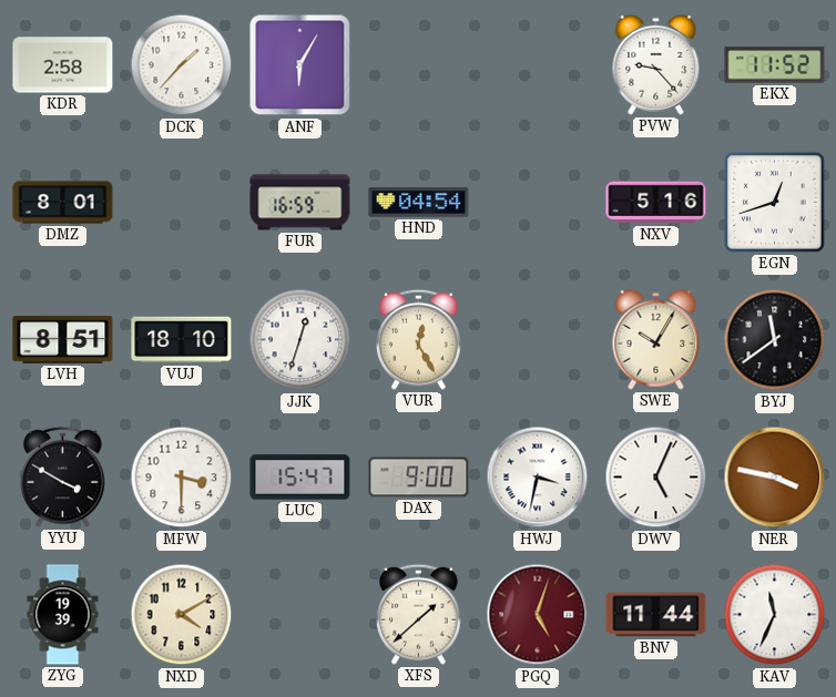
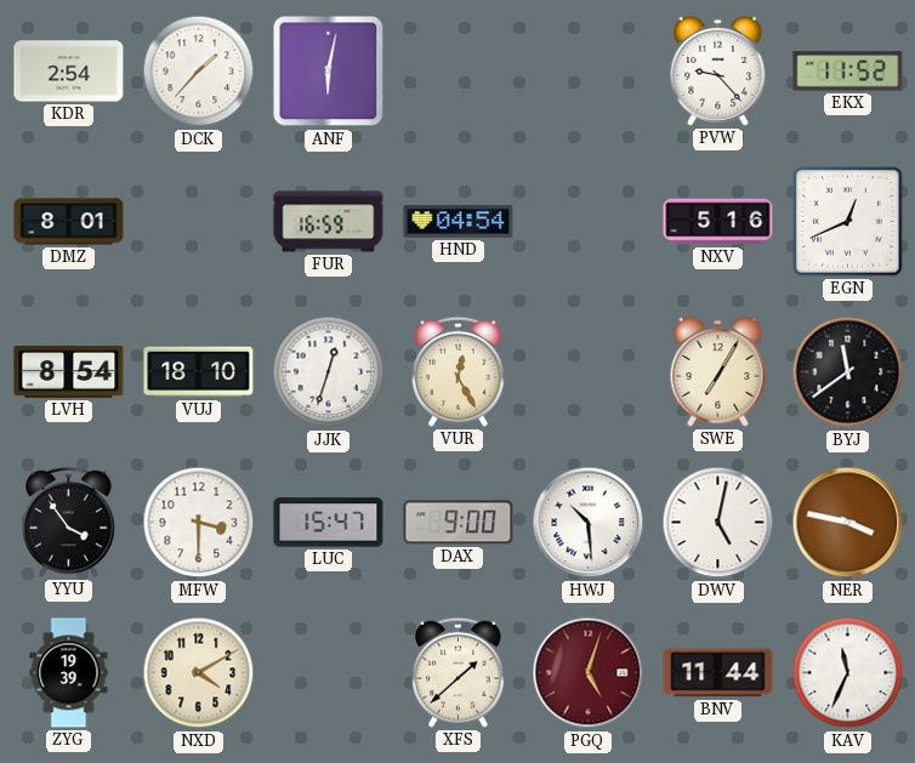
KDR: 2:58 -> 2:54 (69, 72)
ANF: 6:05 -> 6:02 (329, 72)
EGN: 12:42 -> 12:41 (848, 222)
LVH: 8:51 -> 8:54 (69, 371)
SWE: 10:05 -> 7:05 (718, 371)
YYU: 3:50 -> 3:54 (69, 522)
HWJ: 3:32 -> 10:29 (589, 523)
DWV: 5:04 -> 5:02 (718, 523)
